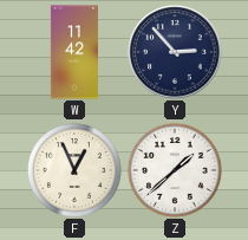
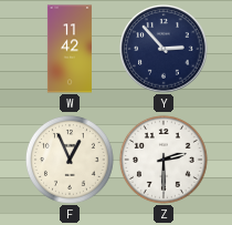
Z: 1:38 -> 2:30 (164, 160)
